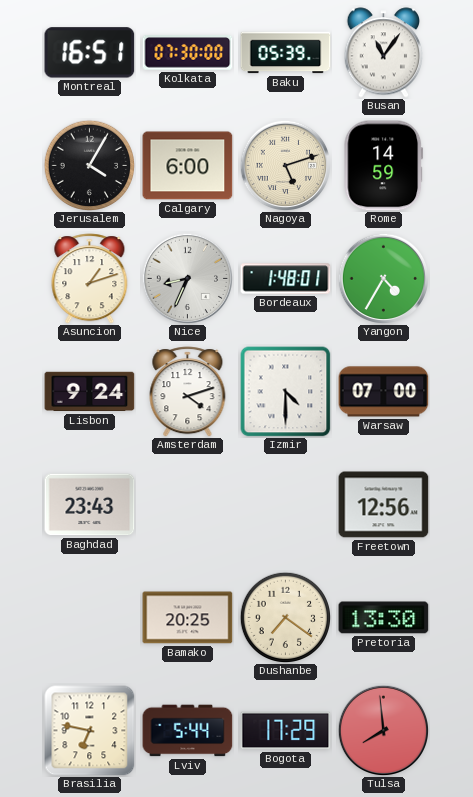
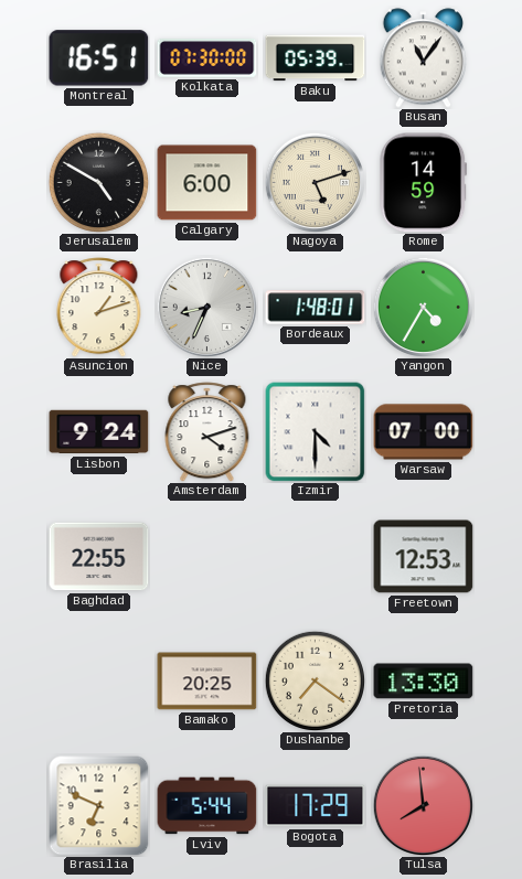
Jerusalem: 4:05 -> 4:50 (98, 182)
Baghdad: 23:43 -> 22:55 (99, 557)
Freetown: 12:56 -> 12:53 (424, 557)
Brasilia: 6:47 -> 6:49 (99, 806)
